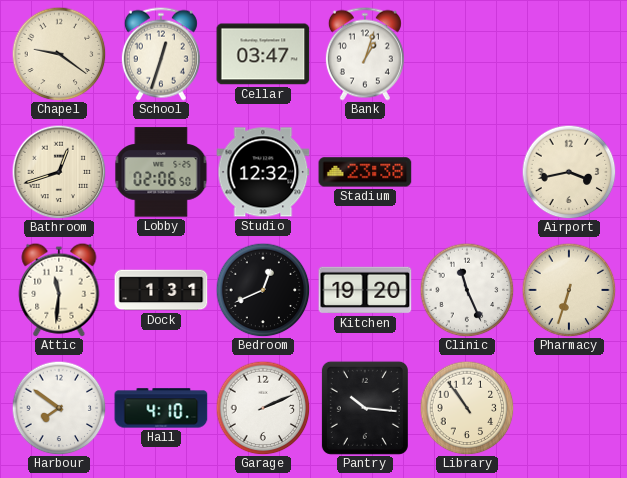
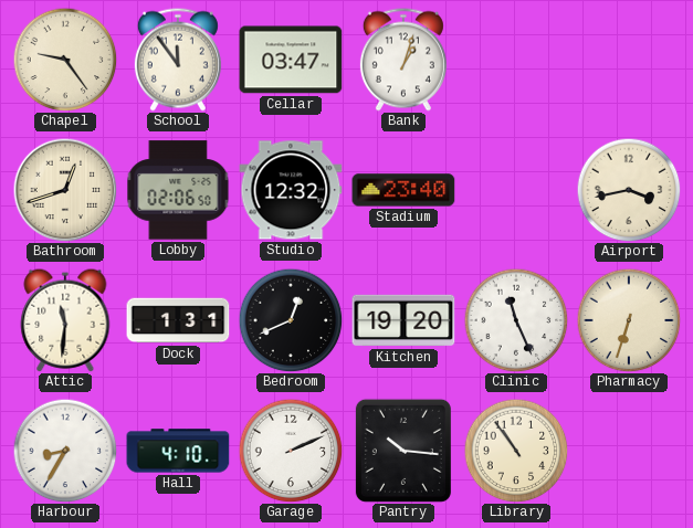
Chapel: 9:21 -> 9:24 (65, 60)
School: 12:33 -> 11:54 (178, 60)
Stadium: 23:38 -> 23:40 (403, 190)
Harbour: 7:51 -> 8:35 (65, 451)
